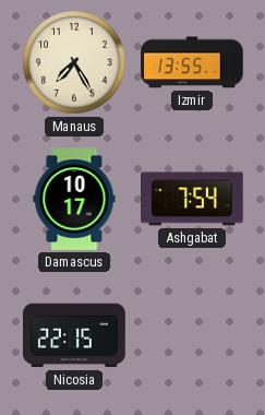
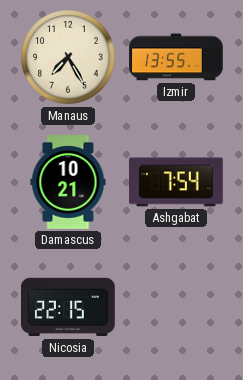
Damascus: 10:17 -> 10:21 (68, 183)
